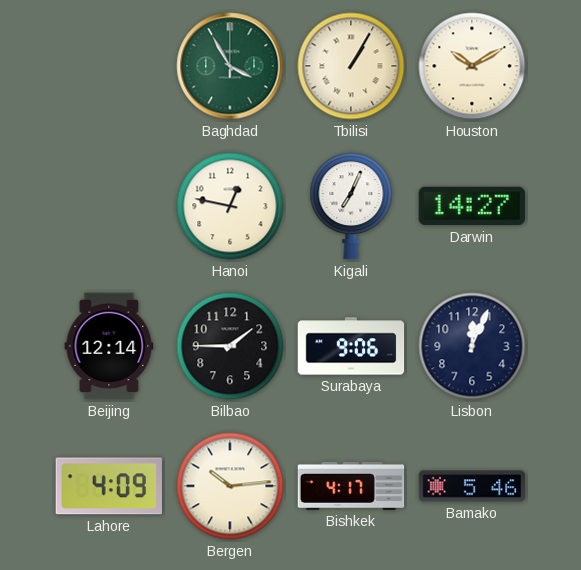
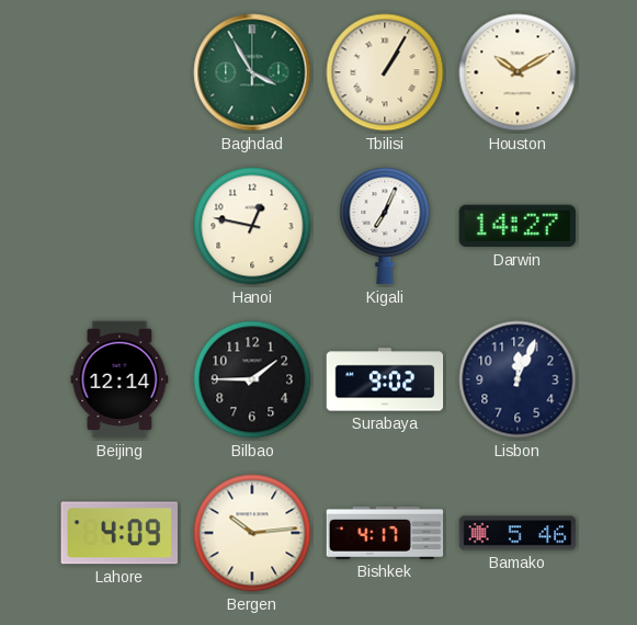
Surabaya: 9:06 -> 9:02 (385, 379)
